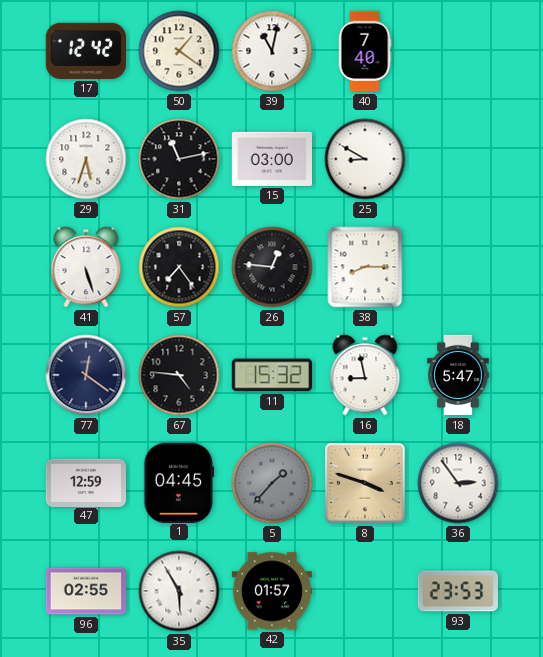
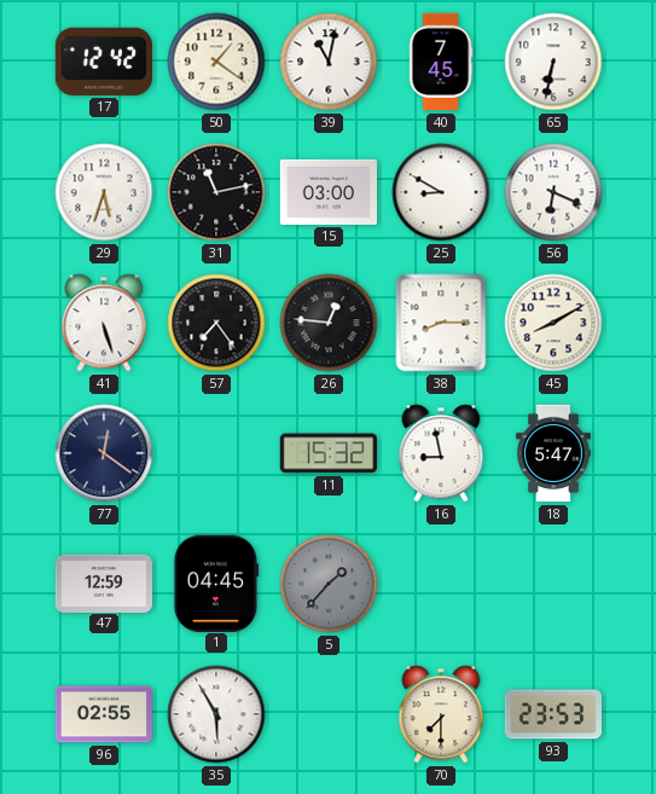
40: 7:40 -> 7:45 (441, 62)
65: none -> 6:32 (553, 62)
56: none -> 6:19 (553, 192)
45: none -> 8:10 (553, 323)
67: 4:46 -> none (179, 375)
8: 3:48 -> none (365, 483)
36: 2:54 -> none (458, 483)
42: 01:57 -> none (272, 591)
70: none -> 7:30 (441, 714)
